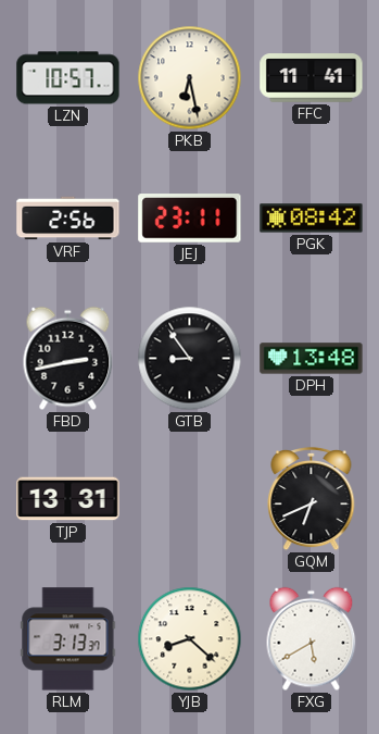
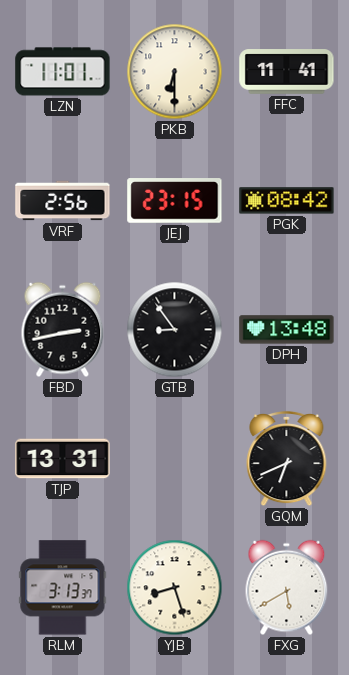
LZN: 10:57 -> 11:01 (63, 72)
PKB: 6:28 -> 6:30 (175, 72)
JEJ: 23:11 -> 23:15 (175, 201)
YJB: 8:22 -> 8:27 (175, 588)
